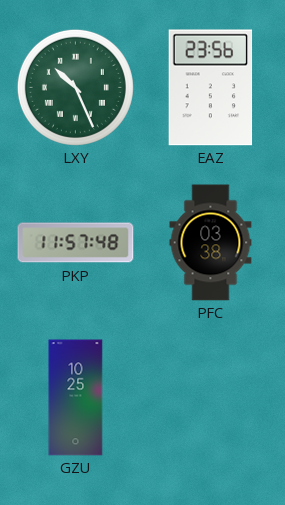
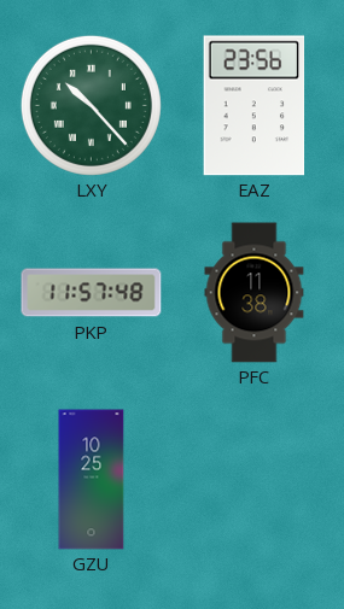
LXY: 10:26 -> 10:23 (91, 105)
PFC: 03:38 -> 11:38 (255, 293)
